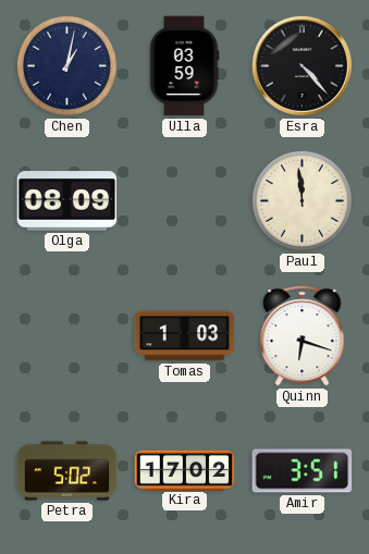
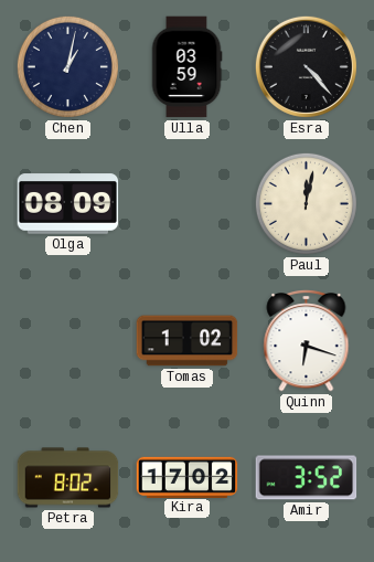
Paul: 11:59 -> 12:02 (306, 203)
Tomas: 1:03 -> 1:02 (188, 341)
Petra: 5:02 -> 8:02 (68, 478)
Amir: 3:51 -> 3:52 (307, 478)
